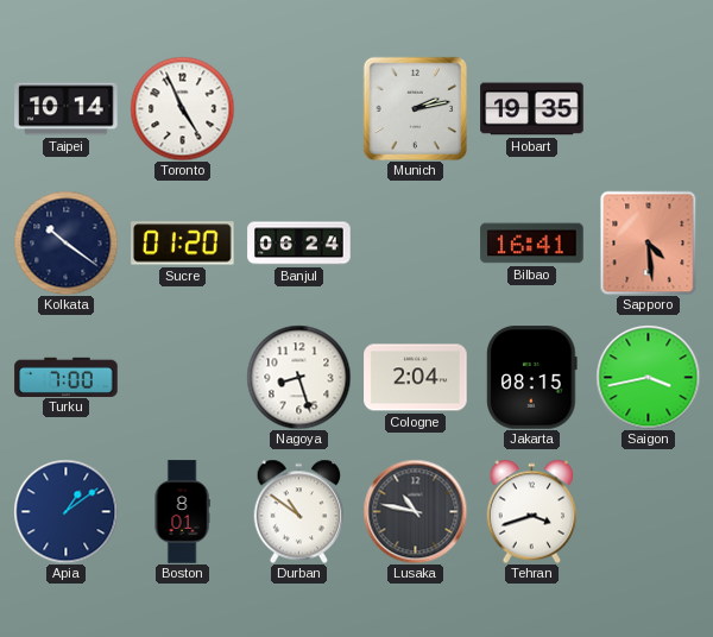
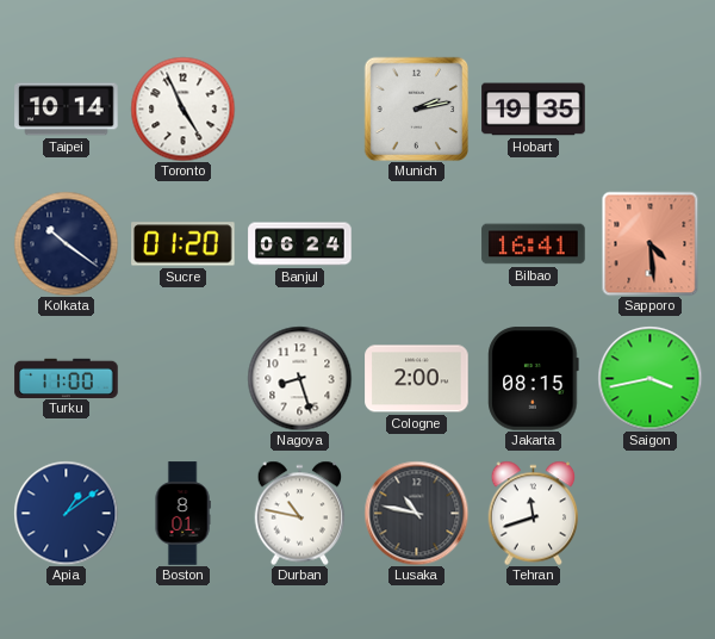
Turku: 7:00 -> 11:00 (67, 378)
Cologne: 2:04 -> 2:00 (417, 379)
Durban: 10:51 -> 10:47 (300, 513)
Tehran: 3:42 -> 11:42 (534, 513)
